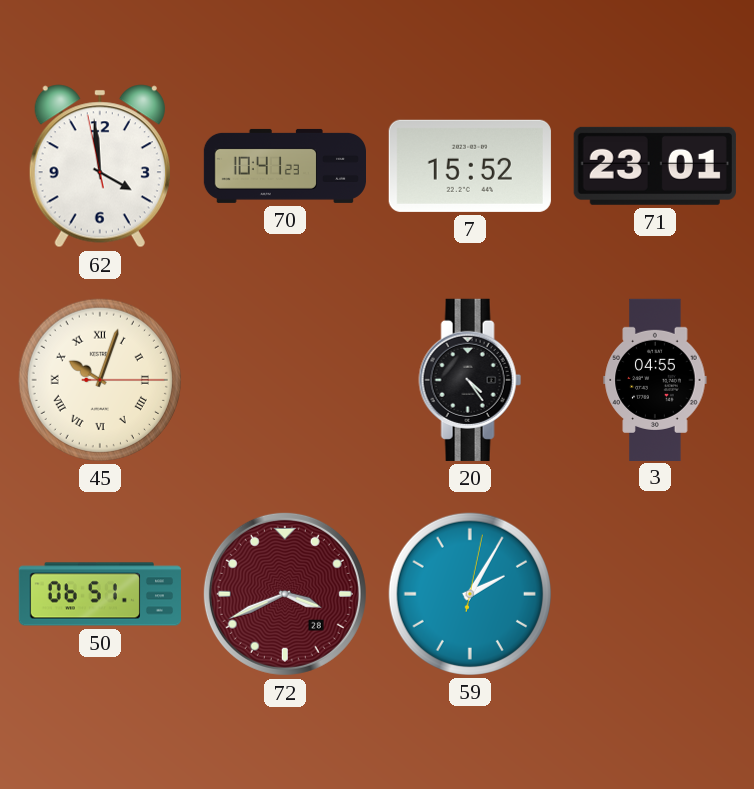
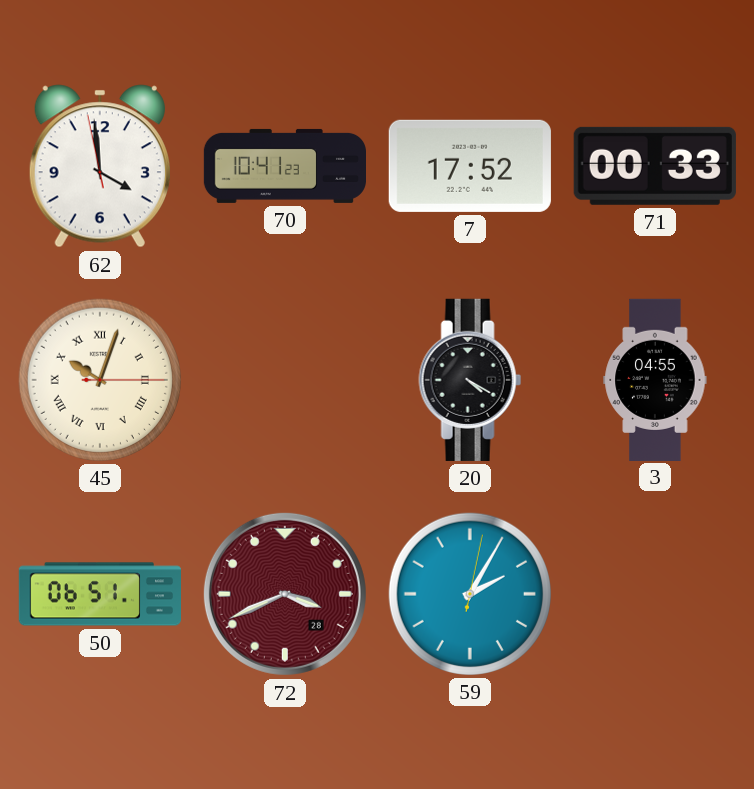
7: 15:52 -> 17:52 (470, 166)
71: 23:01 -> 00:33 (655, 166)
20: 4:24 -> 4:20 (470, 380)
